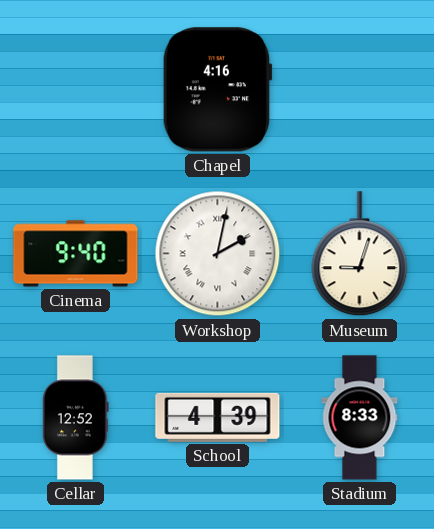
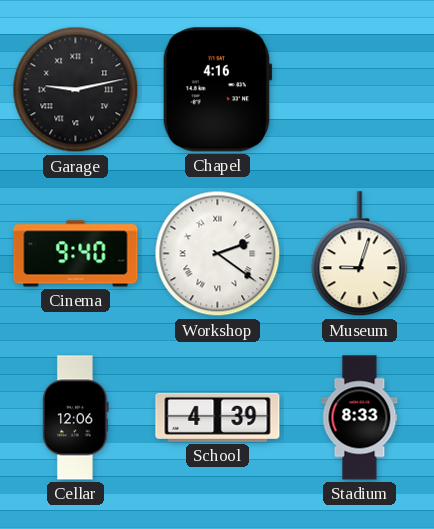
Garage: none -> 9:13 (76, 90)
Workshop: 2:02 -> 2:21 (218, 254)
Cellar: 12:52 -> 12:06 (76, 418)
